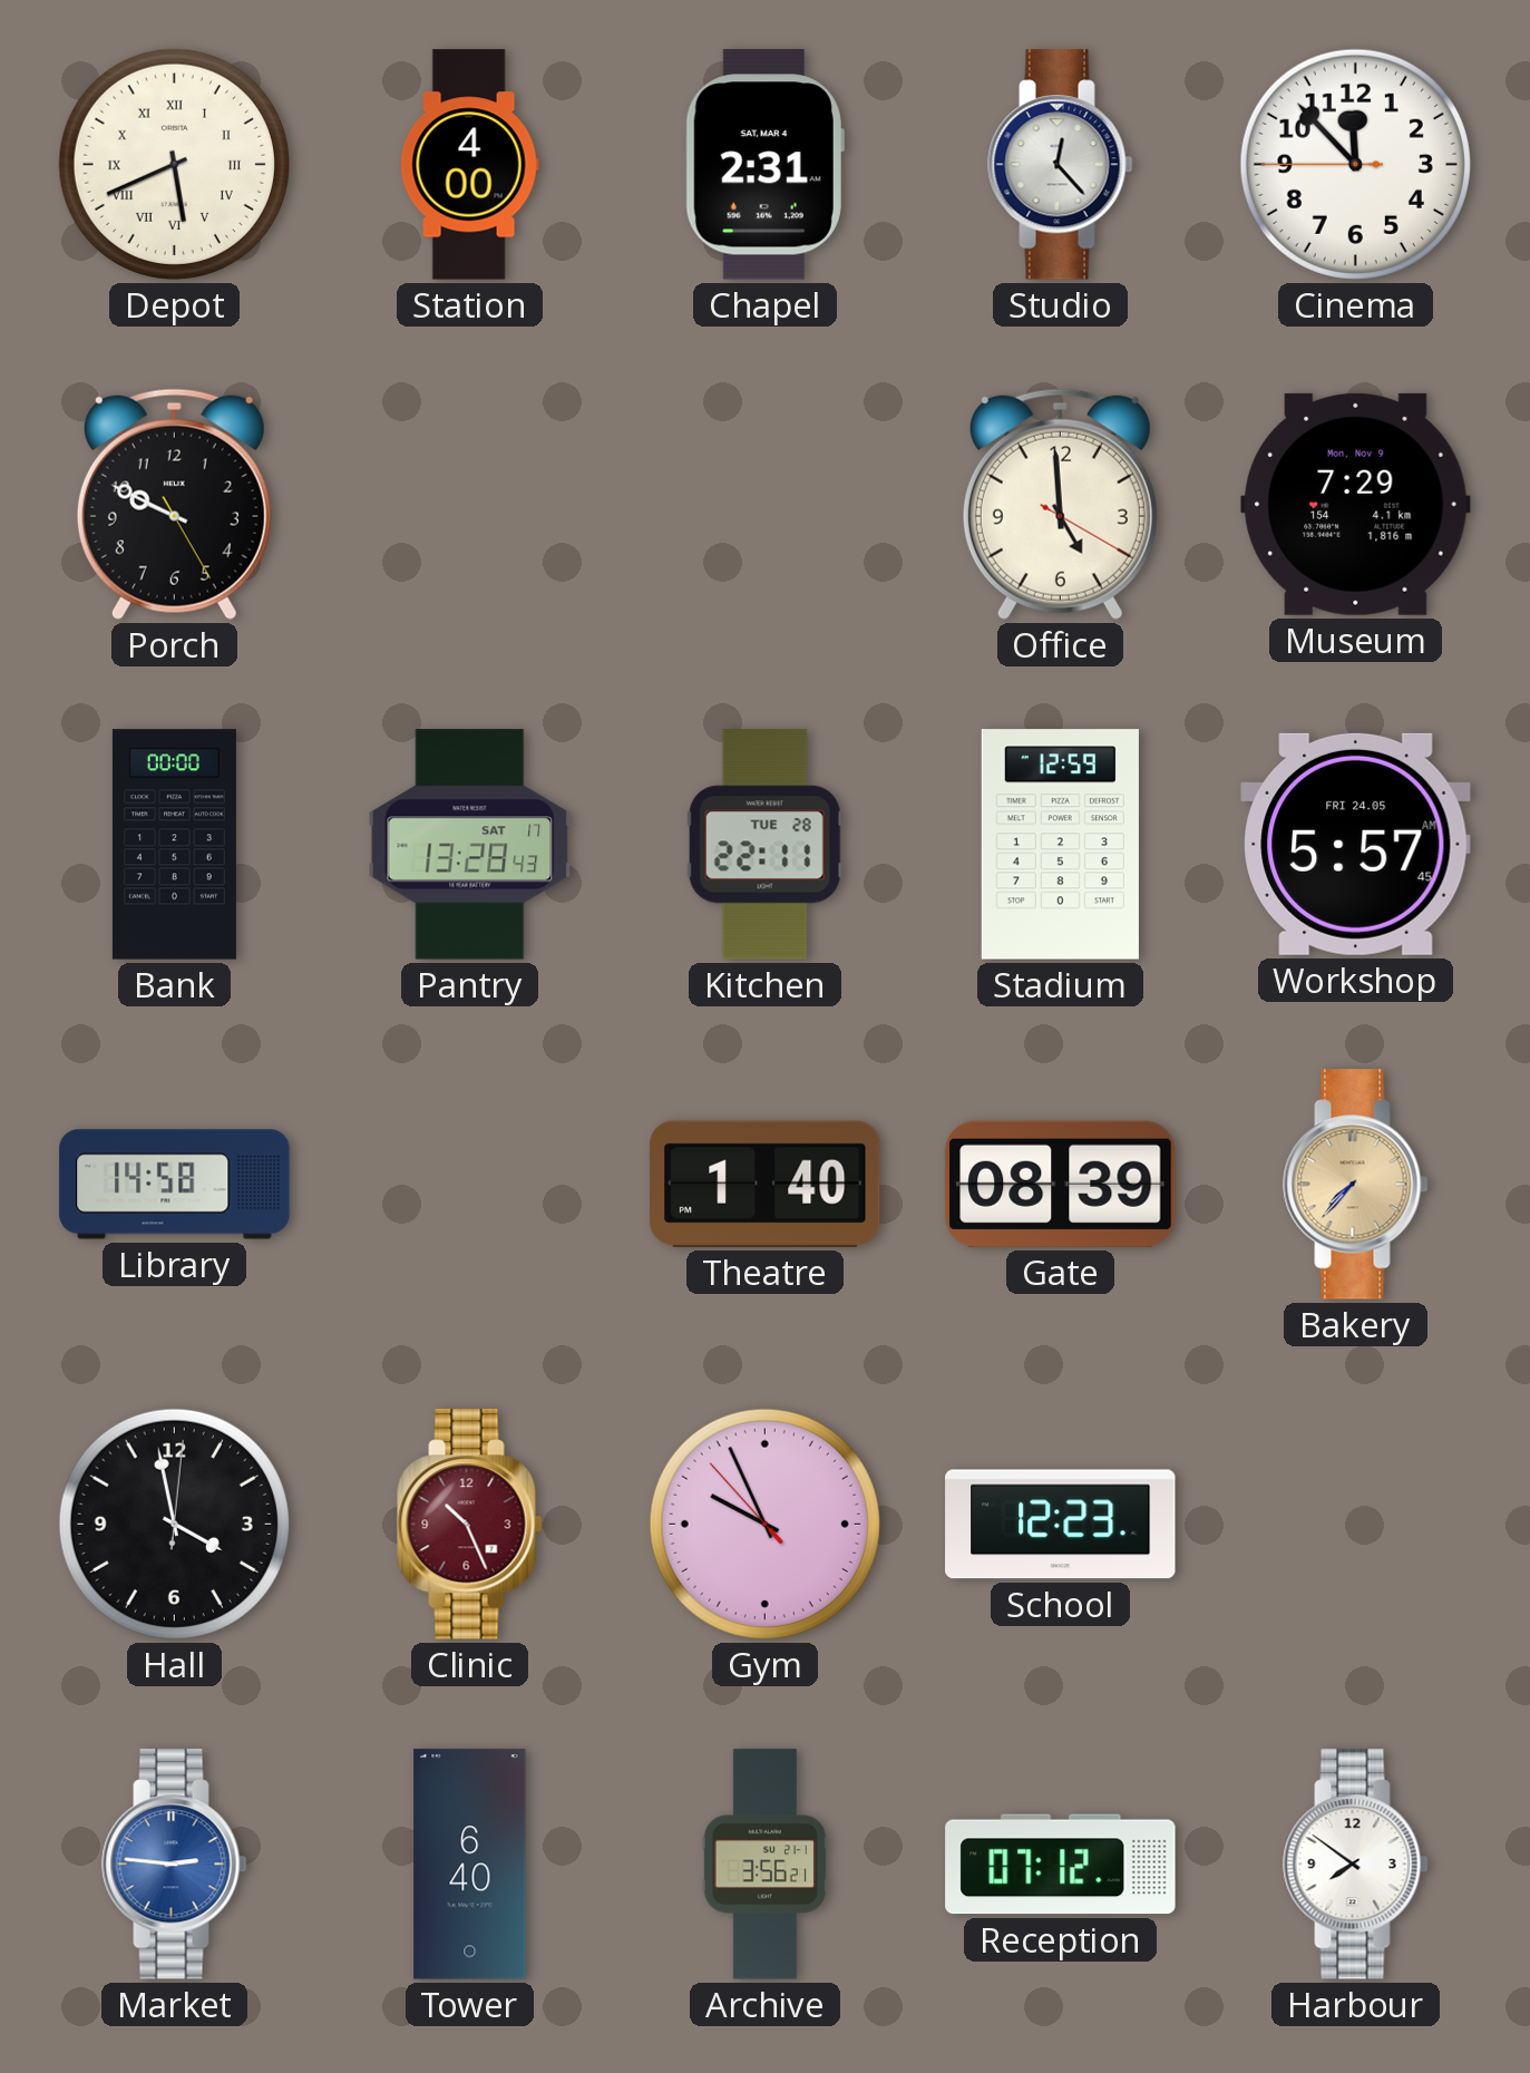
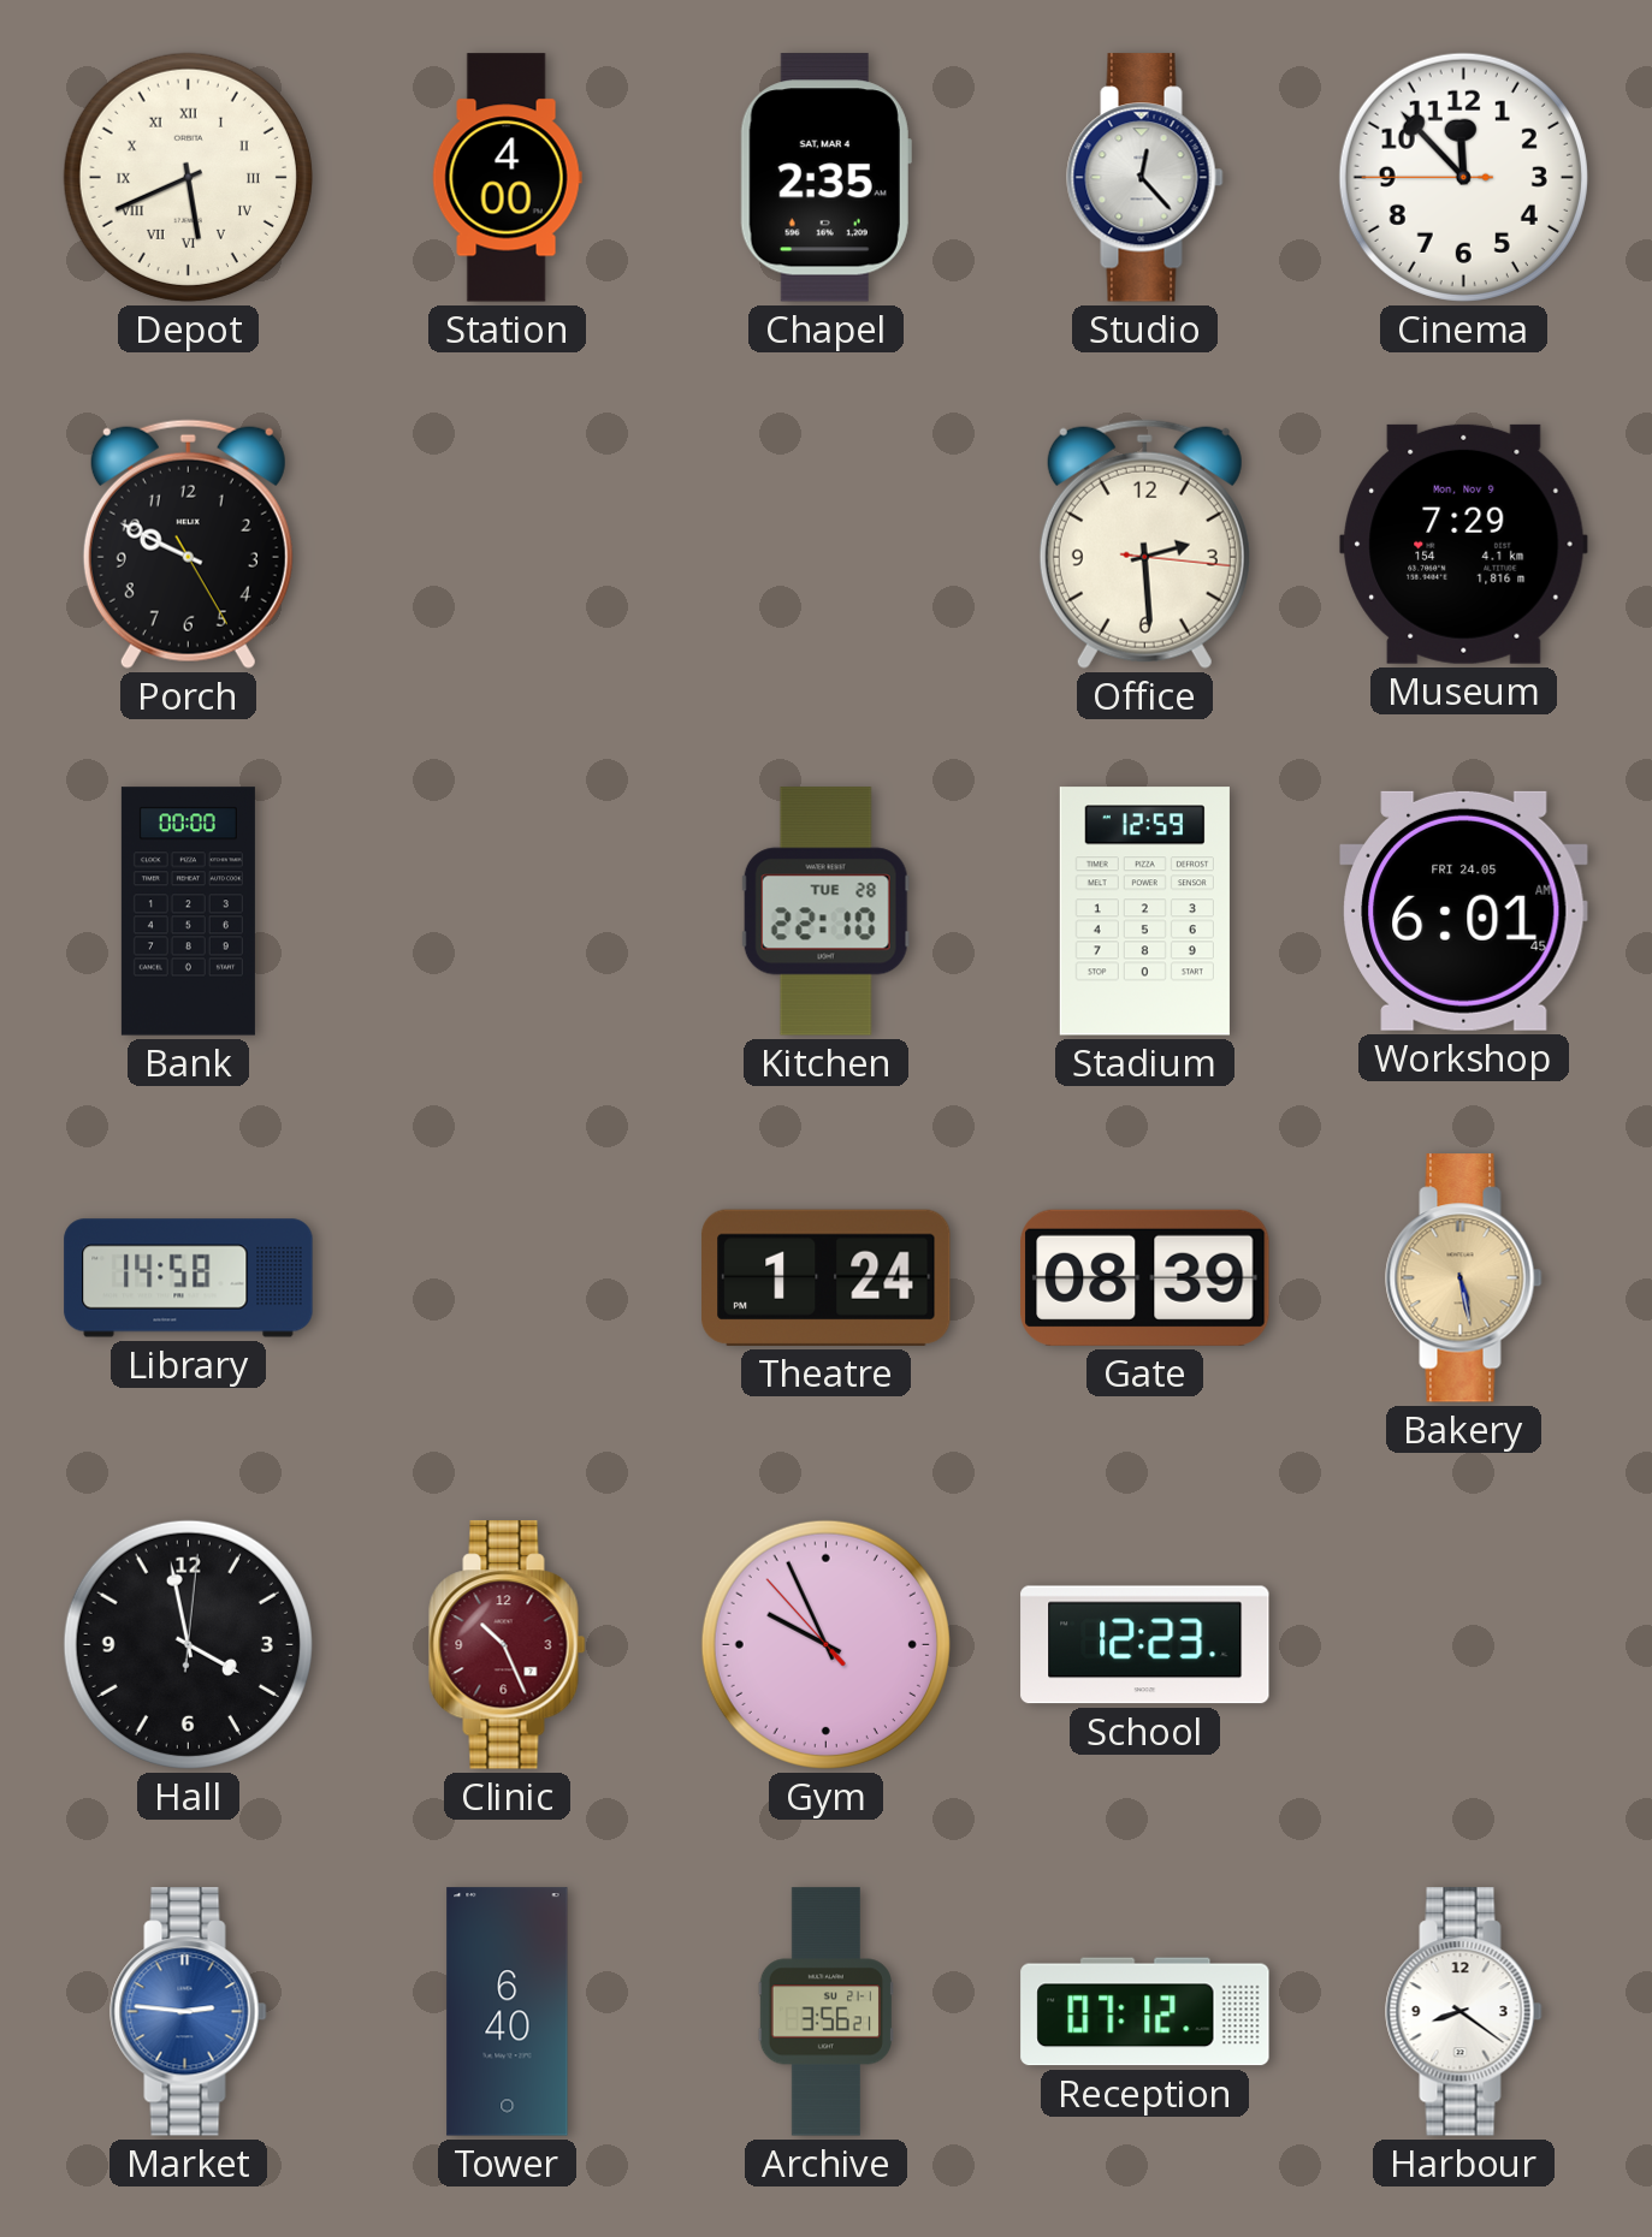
Chapel: 2:31 -> 2:35 (825, 178)
Office: 4:59 -> 2:29 (1144, 544)
Pantry: 13:28 -> none (470, 845)
Kitchen: 22:11 -> 22:10 (825, 912)
Workshop: 5:57 -> 6:01 (1464, 910)
Theatre: 1:40 -> 1:24 (827, 1277)
Bakery: 7:37 -> 5:28 (1464, 1278)
Harbour: 7:51 -> 8:21 (1464, 2012)
